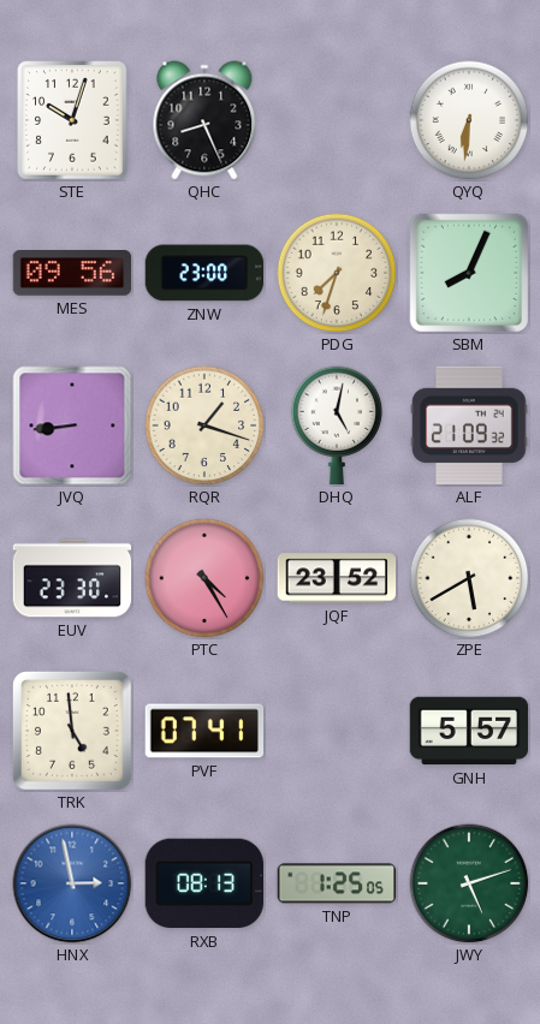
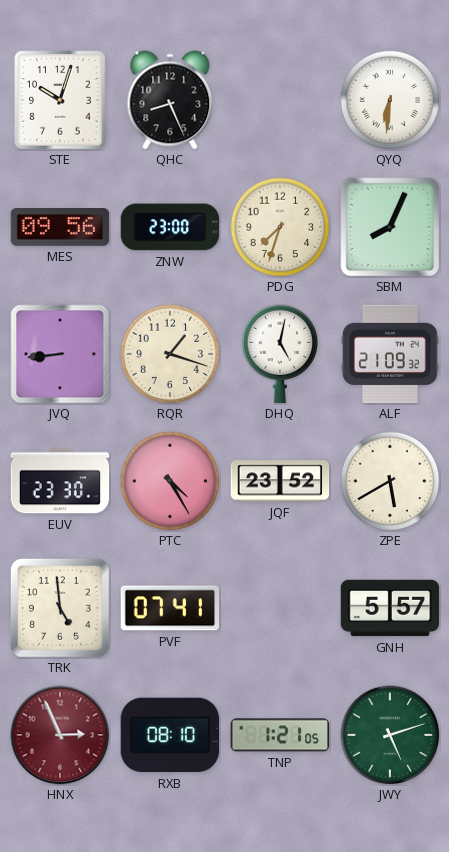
HNX: 2:58 -> 2:56 (60, 735)
HNX dial: blue -> burgundy (60, 735)
RXB: 08:13 -> 08:10 (169, 735)
TNP: 1:25 -> 1:21 (280, 735)
